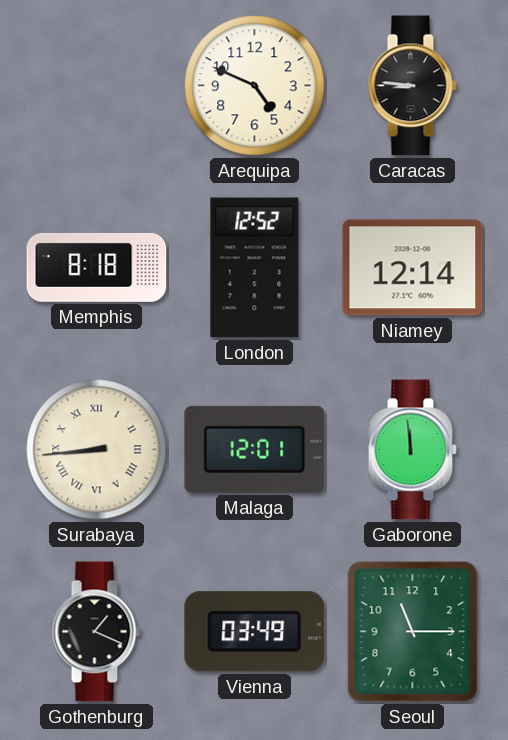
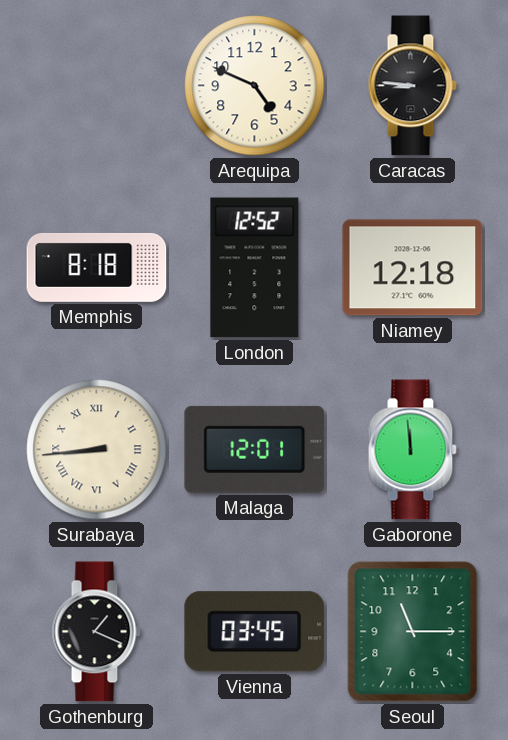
Niamey: 12:14 -> 12:18 (413, 268)
Vienna: 03:49 -> 03:45 (255, 632)
